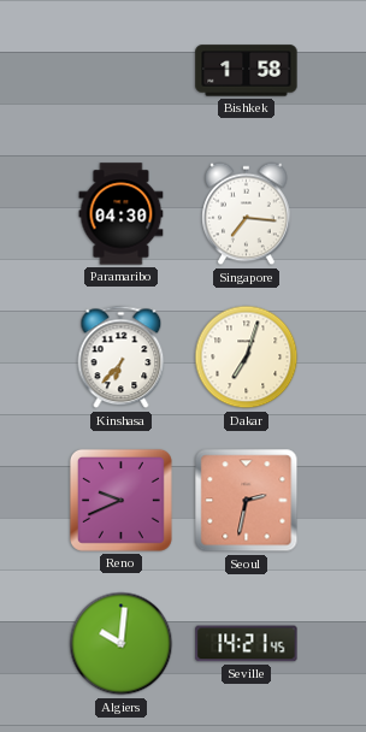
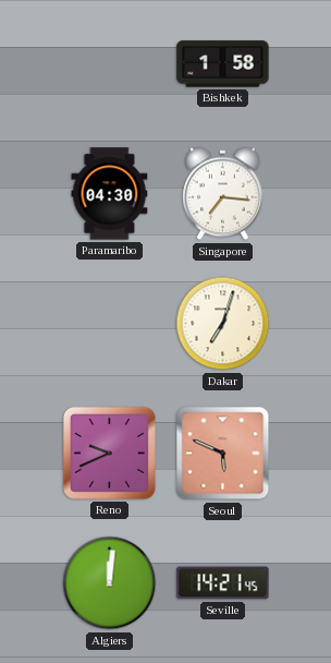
Kinshasa: 6:37 -> none (122, 358)
Seoul: 2:32 -> 5:49 (223, 454)
Algiers: 10:01 -> 12:01 (110, 583)
